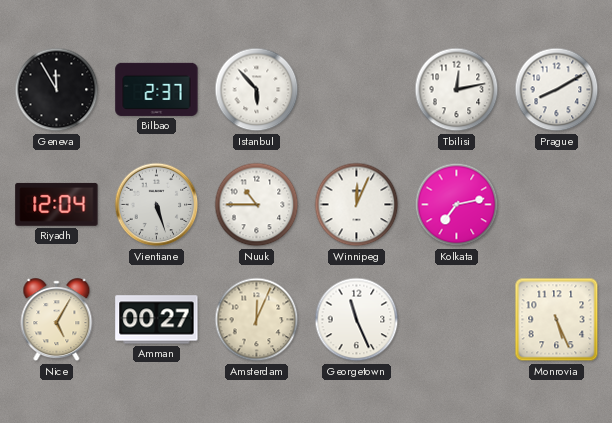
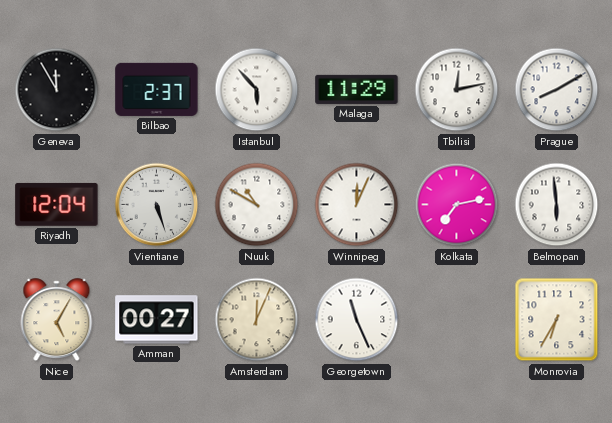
Malaga: none -> 11:29 (357, 89)
Nuuk: 10:45 -> 10:50 (257, 205)
Belmopan: none -> 5:59 (557, 205)
Monrovia: 5:26 -> 6:35 (557, 320)
